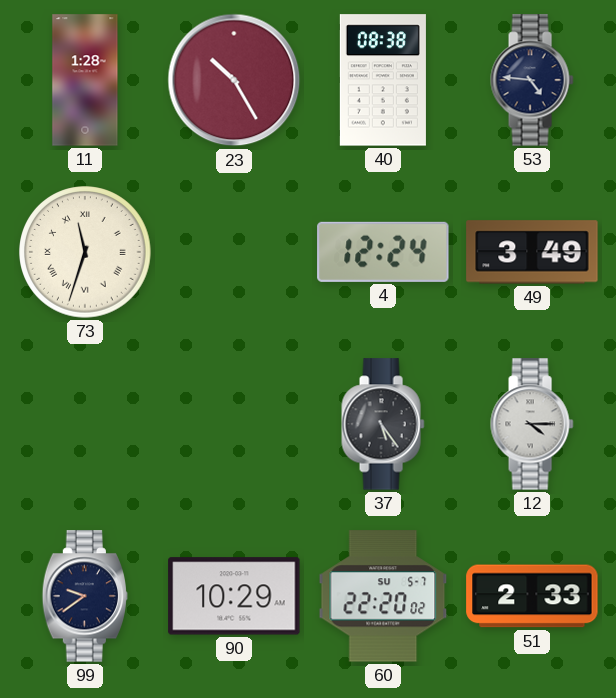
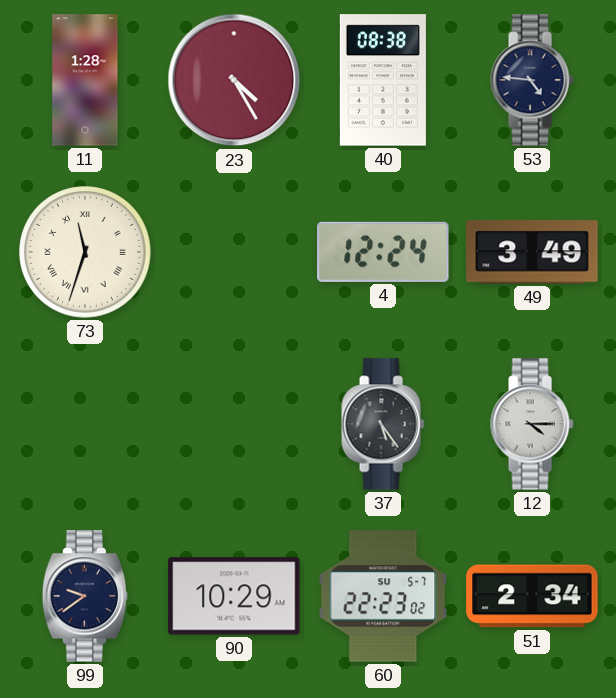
23: 10:25 -> 4:25 (234, 80)
60: 22:20 -> 22:23 (383, 596)
51: 2:33 -> 2:34 (532, 596)
